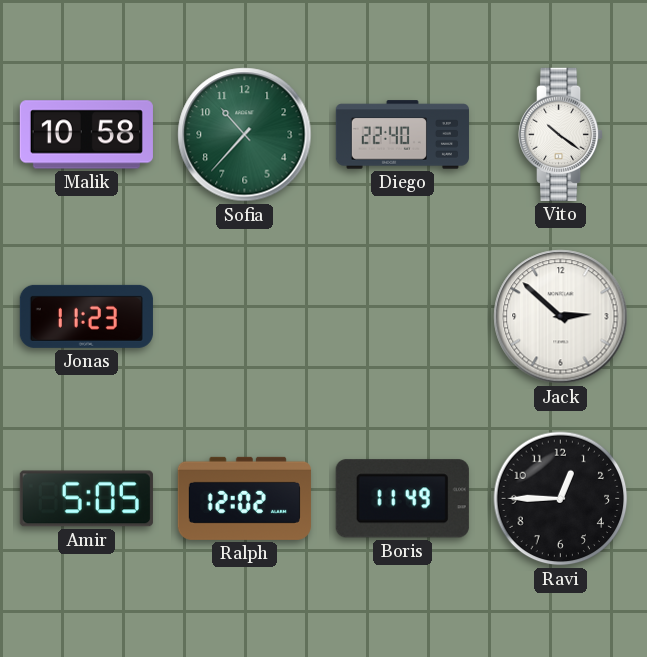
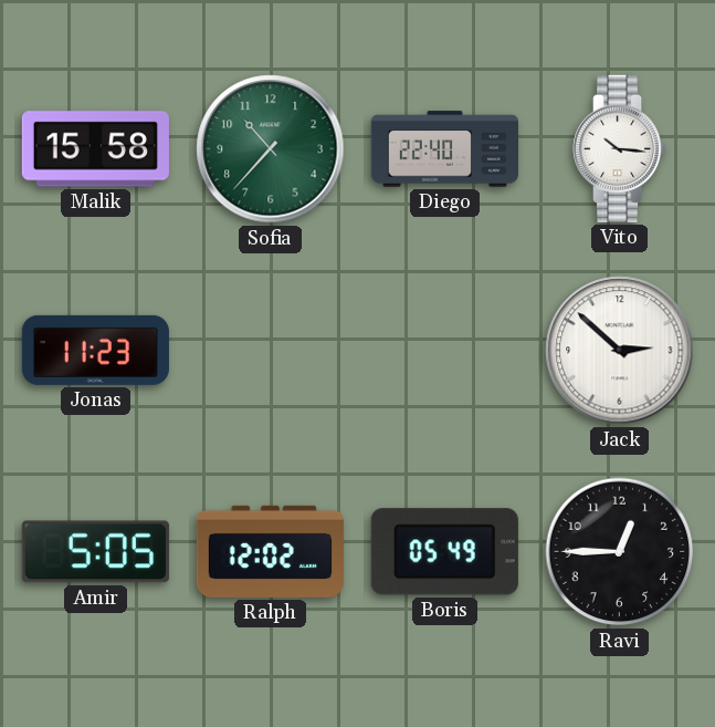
Malik: 10:58 -> 15:58 (95, 149)
Vito: 10:21 -> 10:16 (621, 148)
Boris: 11:49 -> 05:49 (444, 552)
